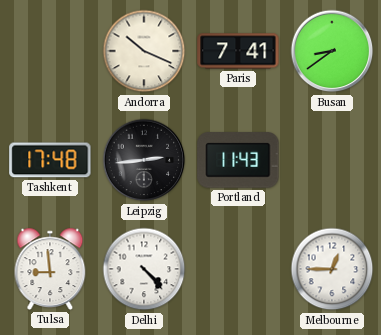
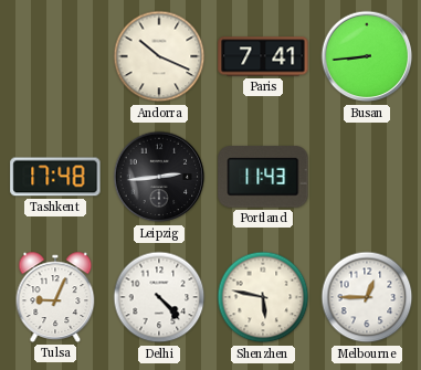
Busan: 8:39 -> 8:44 (367, 56)
Tulsa: 8:59 -> 9:04 (55, 297)
Shenzhen: none -> 5:47 (263, 297)
